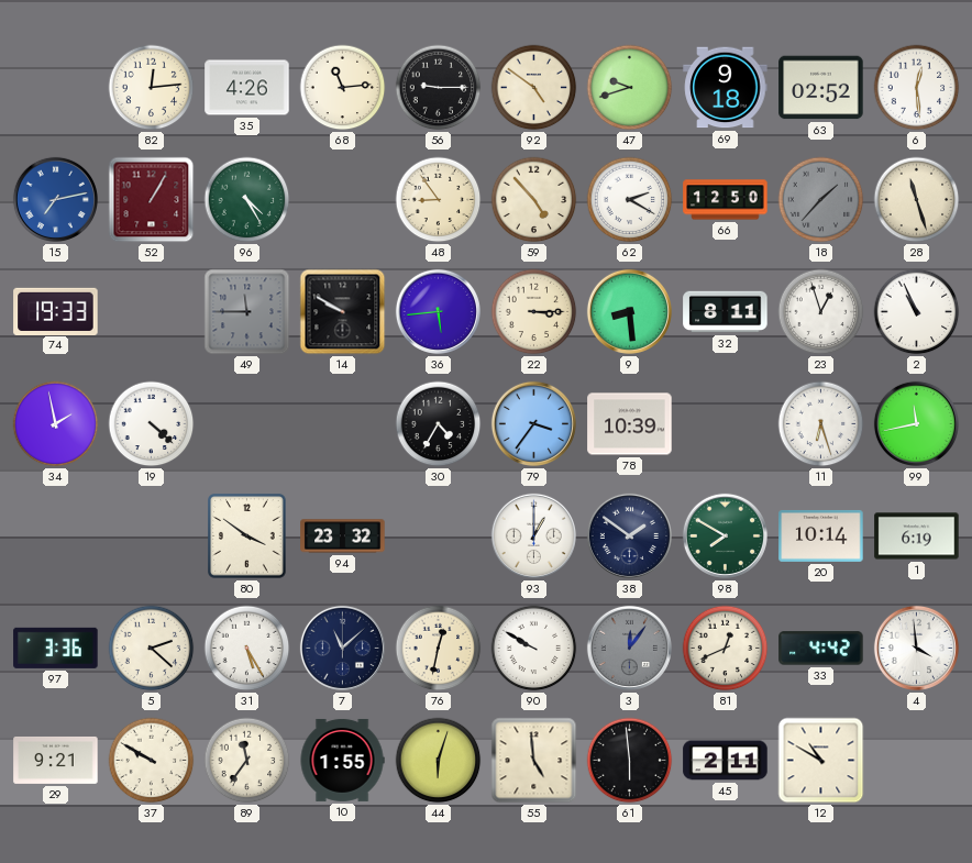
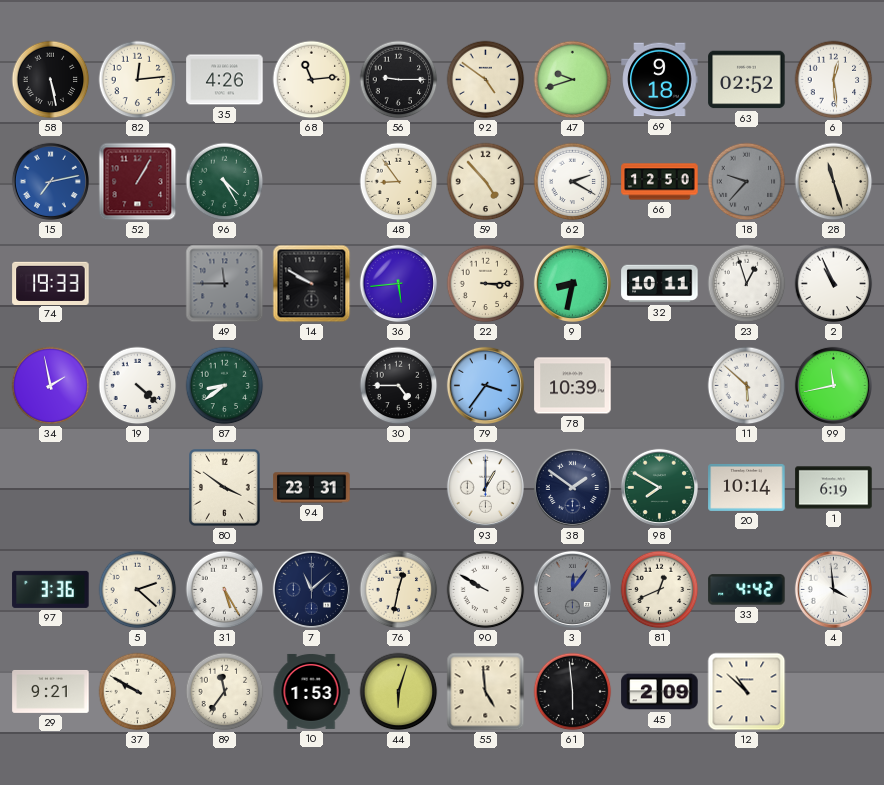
58: none -> 5:28 (51, 80)
18: 1:37 -> 9:37 (747, 182)
9: 8:29 -> 8:32 (572, 283)
32: 8:11 -> 10:11 (660, 284)
87: none -> 8:39 (225, 386)
30: 4:35 -> 4:45 (399, 386)
11: 6:27 -> 5:52 (747, 386)
94: 23:32 -> 23:31 (312, 488)
10: 1:55 -> 1:53 (311, 691)
45: 2:11 -> 2:09 (660, 692)
12: 10:50 -> 10:52 (747, 692)
